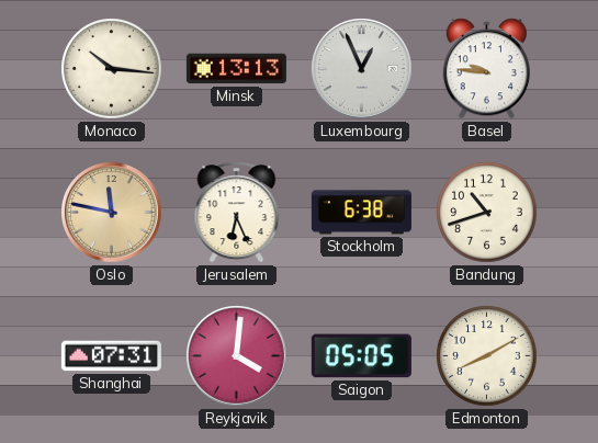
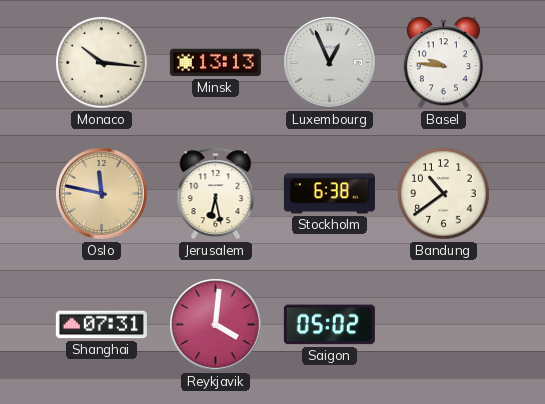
Jerusalem: 6:26 -> 6:28 (216, 194)
Bandung: 10:42 -> 10:39 (444, 194)
Saigon: 05:05 -> 05:02 (329, 325)
Edmonton: 8:10 -> none (487, 356)
